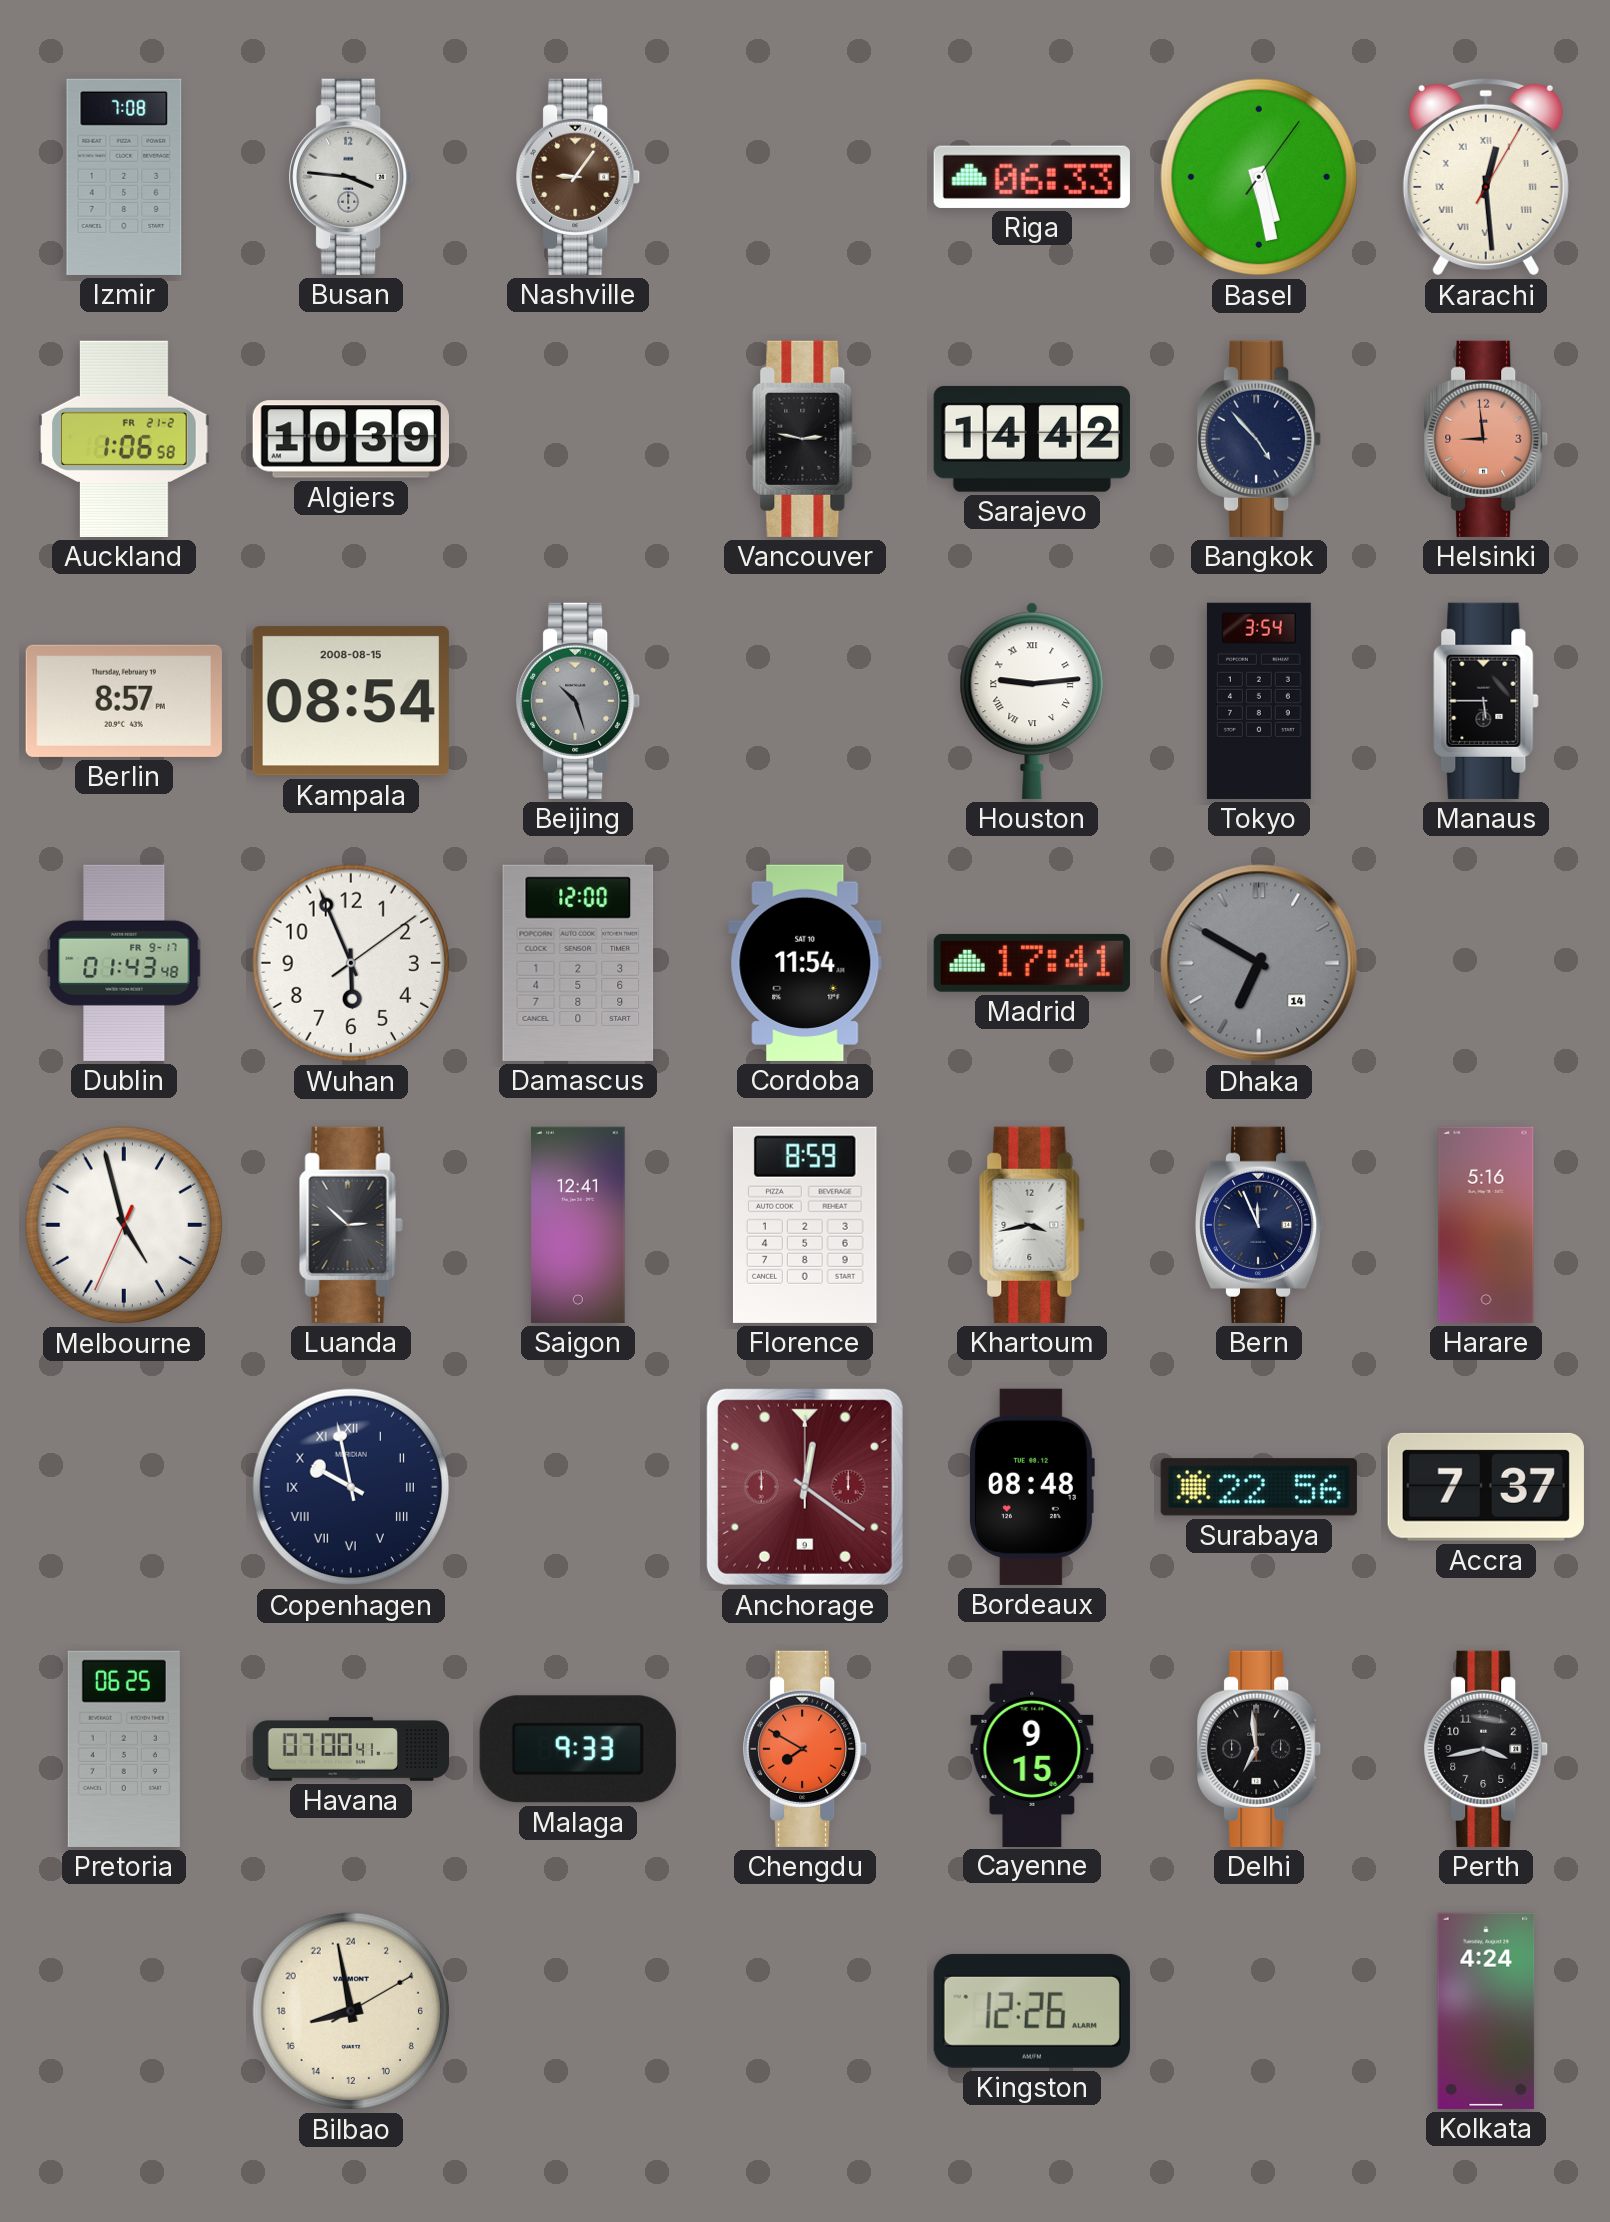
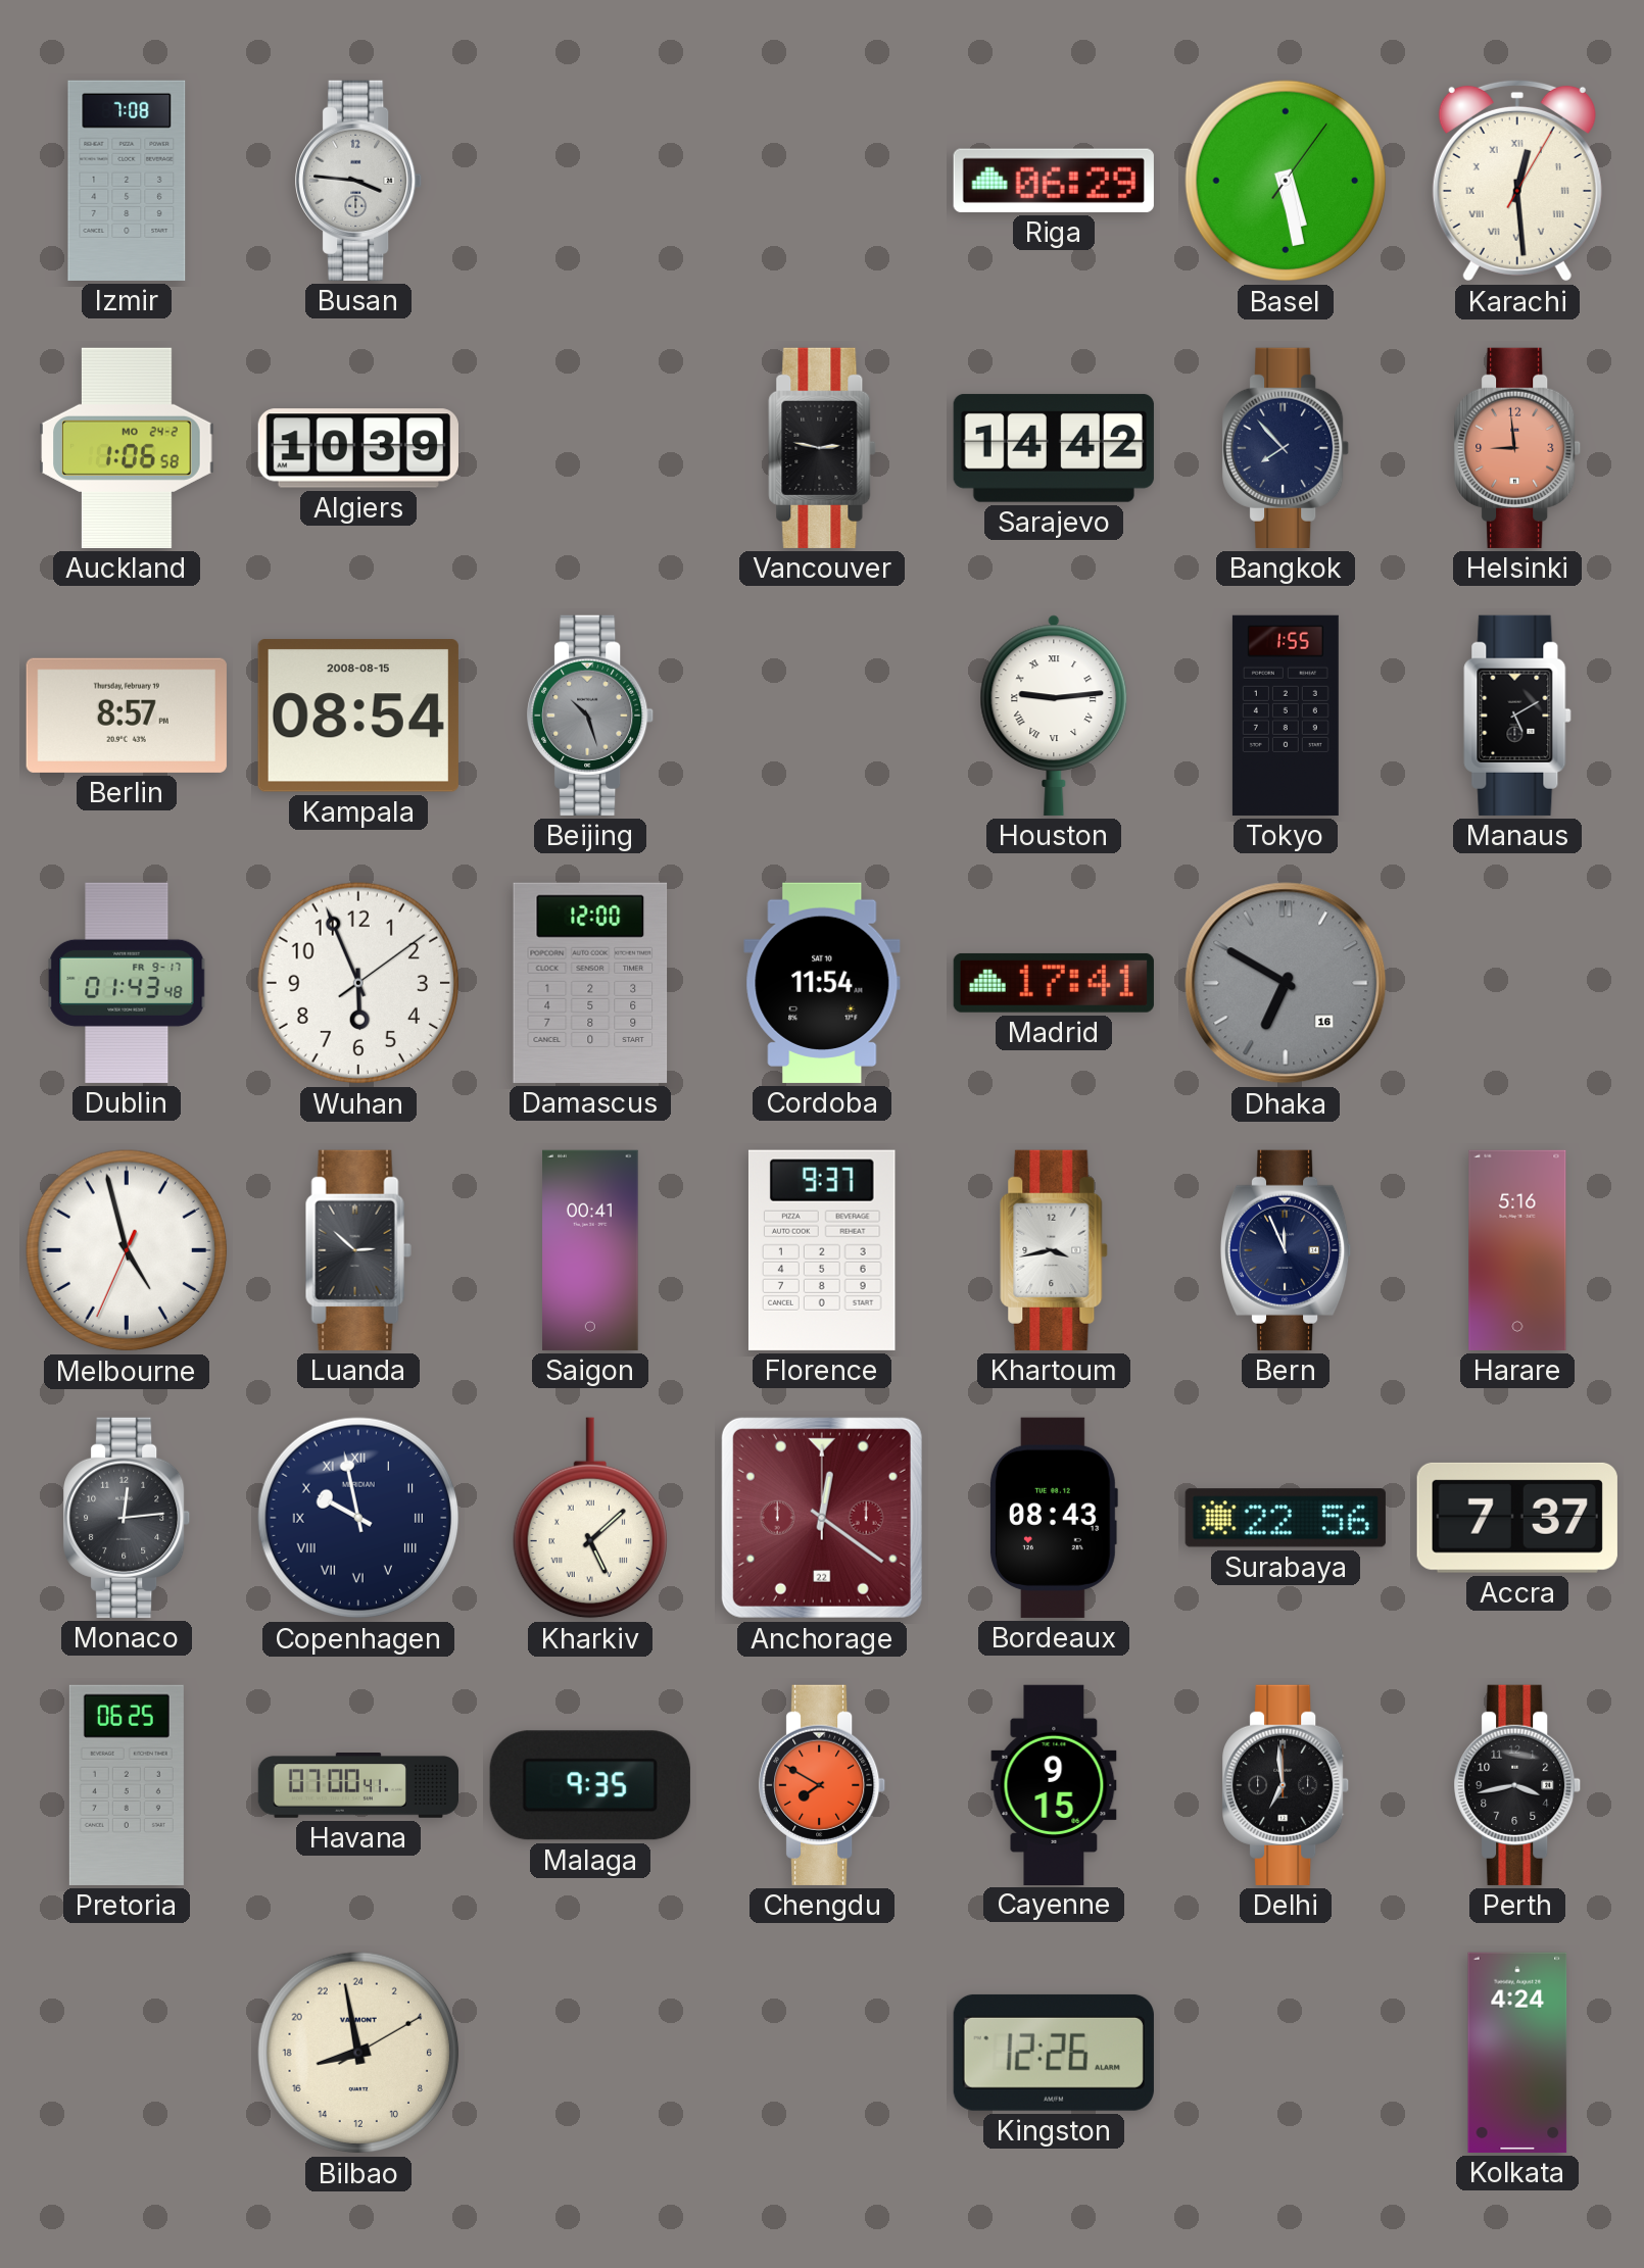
Nashville: 9:06 -> none (579, 177)
Riga: 06:33 -> 06:29 (1054, 181)
Auckland date: FR 21-2 -> MO 24-2 (127, 448)
Bangkok: 4:53 -> 7:53 (1287, 448)
Tokyo: 3:54 -> 1:55 (1286, 716)
Manaus: 5:45 -> 5:10 (1517, 716)
Dhaka date: 14 -> 16 (1286, 983)
Saigon: 12:41 -> 00:41 (590, 1250)
Florence: 8:59 -> 9:37 (822, 1250)
Monaco: none -> 12:14 (128, 1518)
Kharkiv: none -> 5:08 (590, 1518)
Anchorage date: 9 -> 22 (822, 1518)
Bordeaux: 08:48 -> 08:43 (1053, 1518)
Malaga: 9:33 -> 9:35 (590, 1785)
